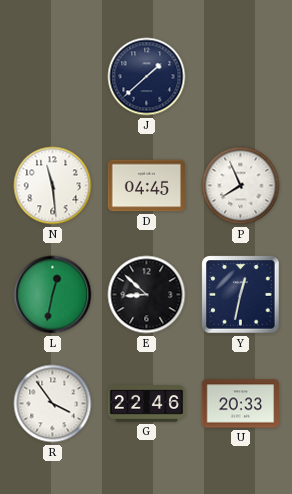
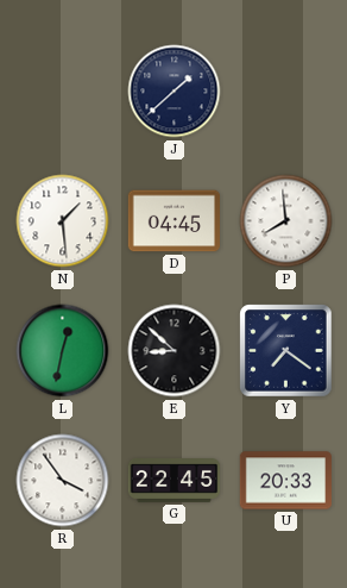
N: 11:29 -> 1:29 (63, 221)
P: 7:56 -> 7:59 (286, 221)
Y: 12:32 -> 7:21 (286, 351)
G: 22:46 -> 22:45 (175, 481)
